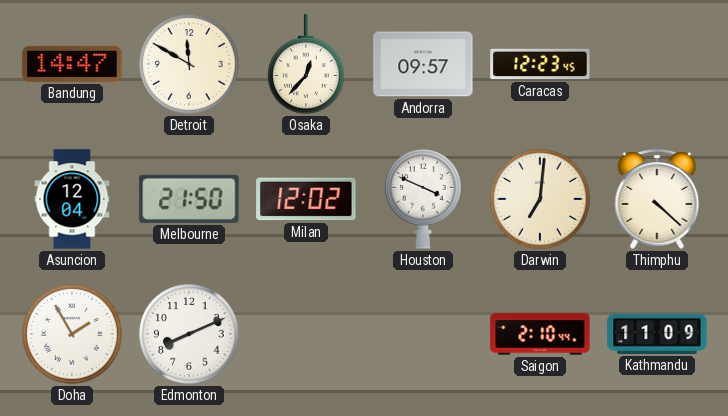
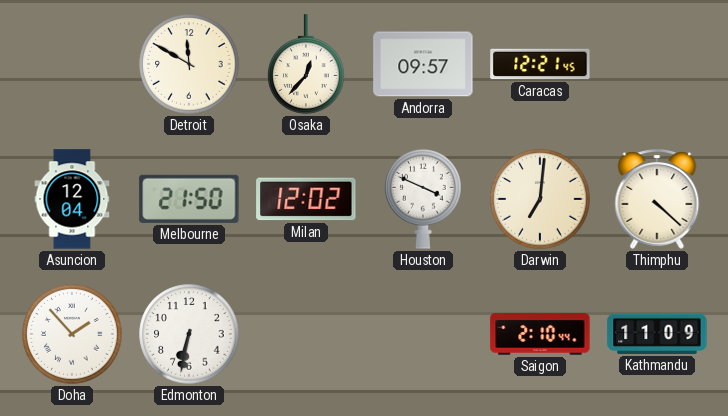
Bandung: 14:47 -> none (72, 64)
Caracas: 12:23 -> 12:21 (540, 64)
Doha: 1:55 -> 1:53 (72, 334)
Edmonton: 8:11 -> 6:32 (189, 334)
